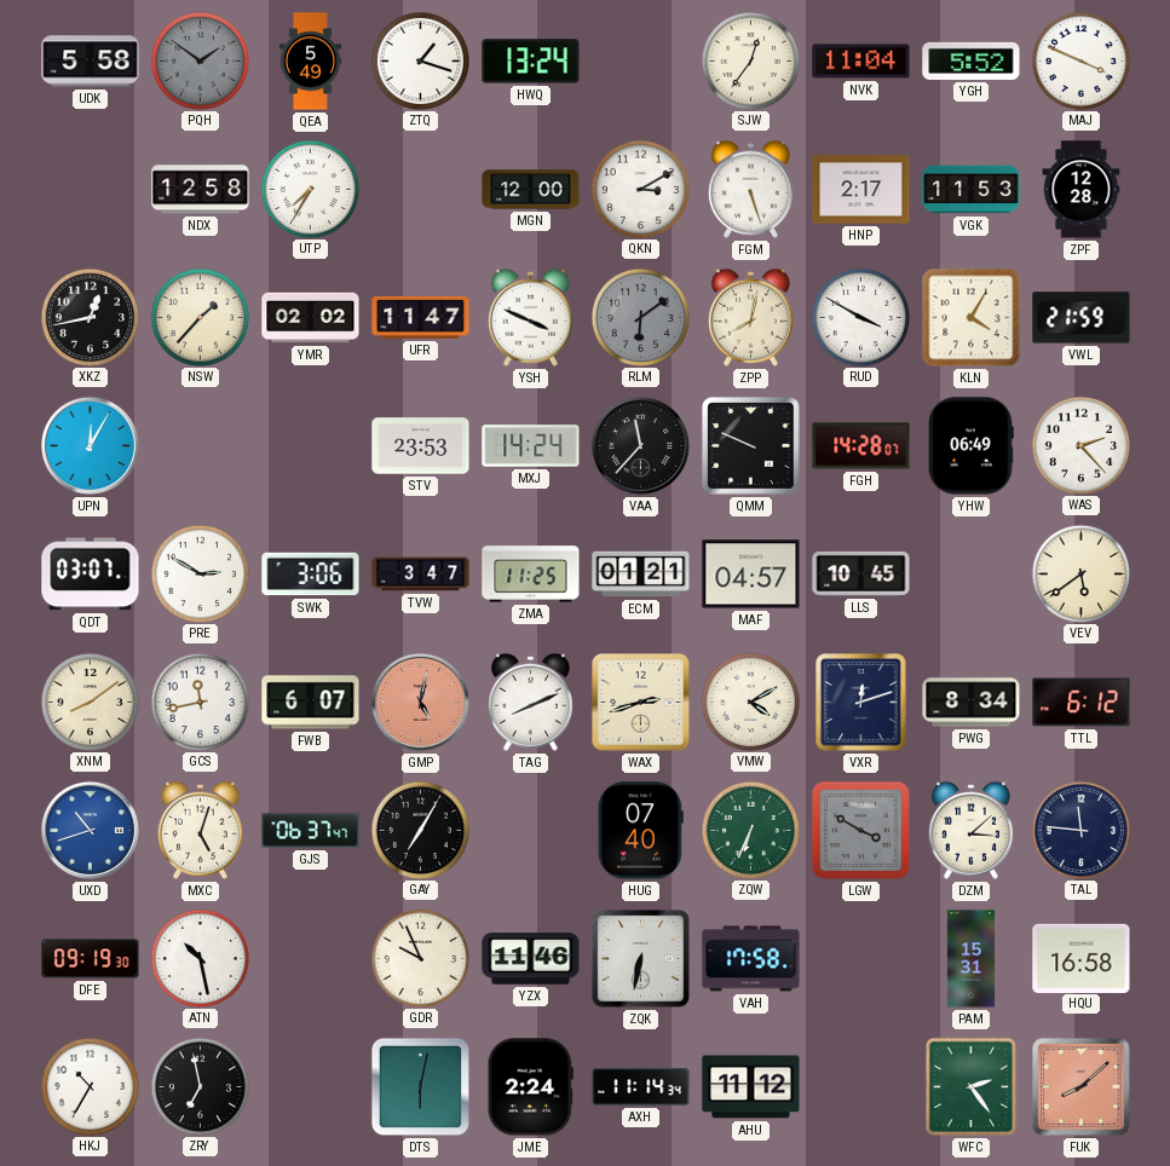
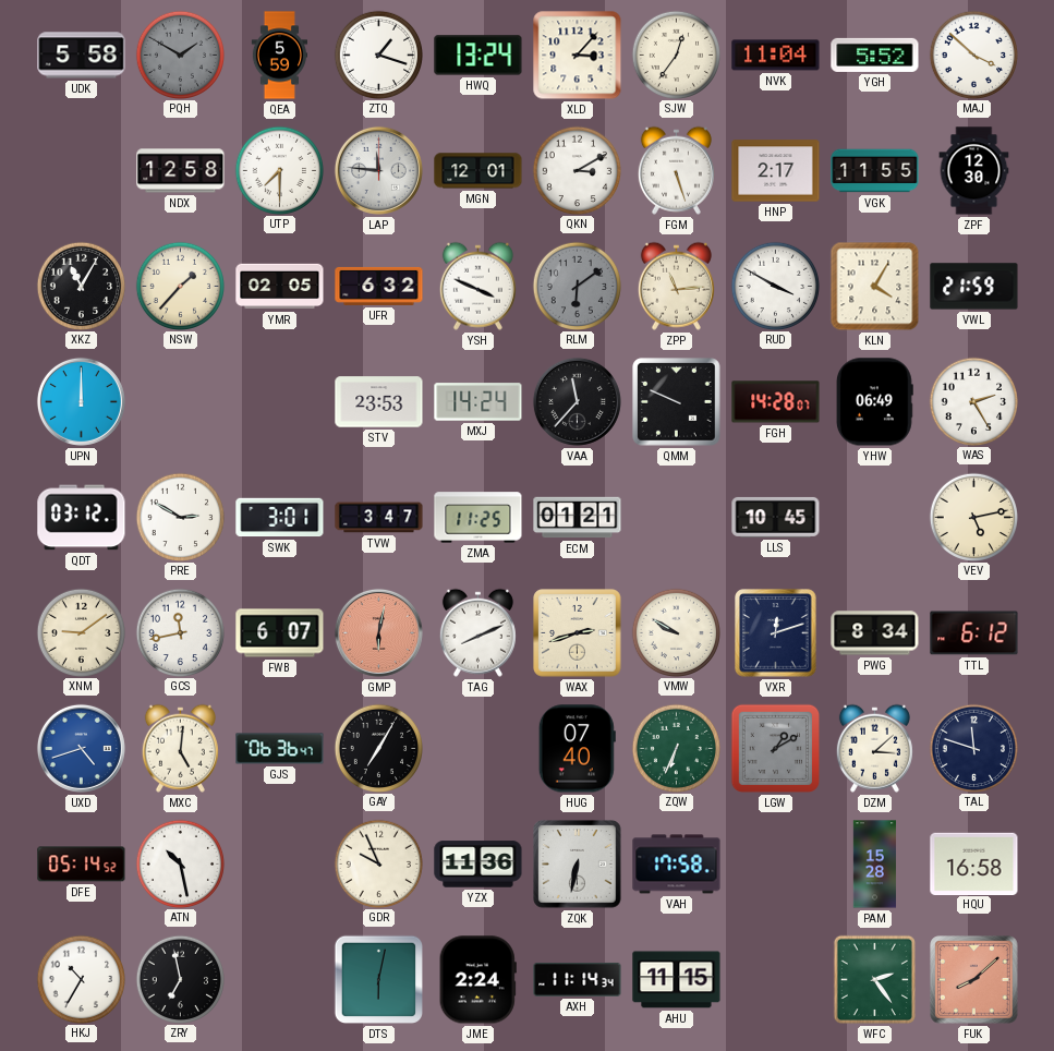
PQH: 1:51 -> 1:50 (180, 55)
QEA: 5:49 -> 5:59 (280, 56)
XLD: none -> 3:07 (578, 56)
MAJ: 3:49 -> 3:52 (973, 55)
UTP: 7:35 -> 7:30 (279, 170)
LAP: none -> 11:46 (378, 170)
MGN: 12:00 -> 12:01 (478, 171)
VGK: 11:53 -> 11:55 (875, 171)
ZPF: 12:28 -> 12:30 (974, 171)
XKZ: 12:43 -> 11:05 (81, 286)
YMR: 02:02 -> 02:05 (280, 287)
UFR: 11:47 -> 6:32 (379, 286)
ZPP: 8:02 -> 11:14 (676, 286)
UPN: 12:05 -> 12:00 (81, 401)
WAS: 2:23 -> 2:25 (973, 401)
QDT: 03:07 -> 03:12 (82, 518)
SWK: 3:06 -> 3:01 (280, 518)
MAF: 04:57 -> none (751, 575)
VEV: 5:39 -> 5:13 (973, 517)
XNM: 8:09 -> 9:09 (81, 632)
GMP: 5:02 -> 6:02 (378, 632)
VMW: 4:10 -> 9:50 (676, 632)
UXD: 10:42 -> 4:42 (81, 748)
MXC: 5:03 -> 5:01 (180, 748)
GJS: 06:37 -> 06:36 (280, 749)
LGW: 3:50 -> 1:10 (776, 749)
TAL: 11:46 -> 11:48 (973, 748)
DFE: 09:19 -> 05:14 (82, 865)
YZX: 11:46 -> 11:36 (478, 865)
PAM: 15:31 -> 15:28 (875, 865)
AHU: 11:12 -> 11:15 (677, 980)
